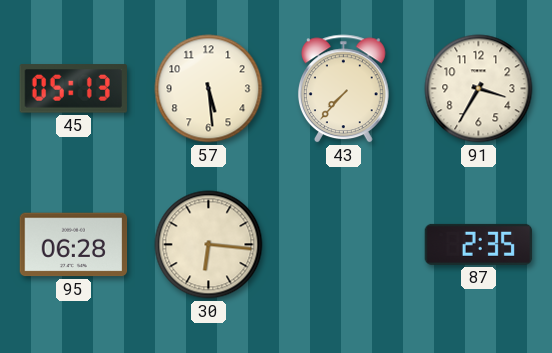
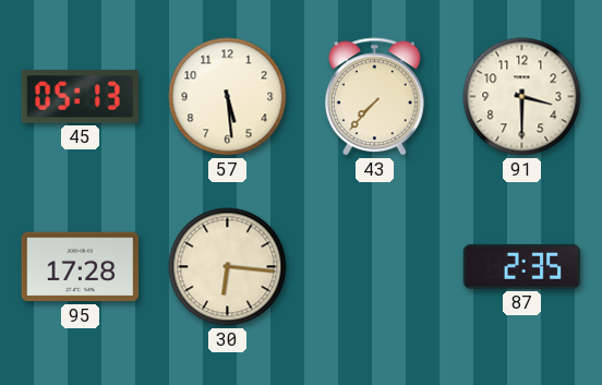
91: 3:35 -> 3:30 (522, 97)
95: 06:28 -> 17:28 (81, 267)
